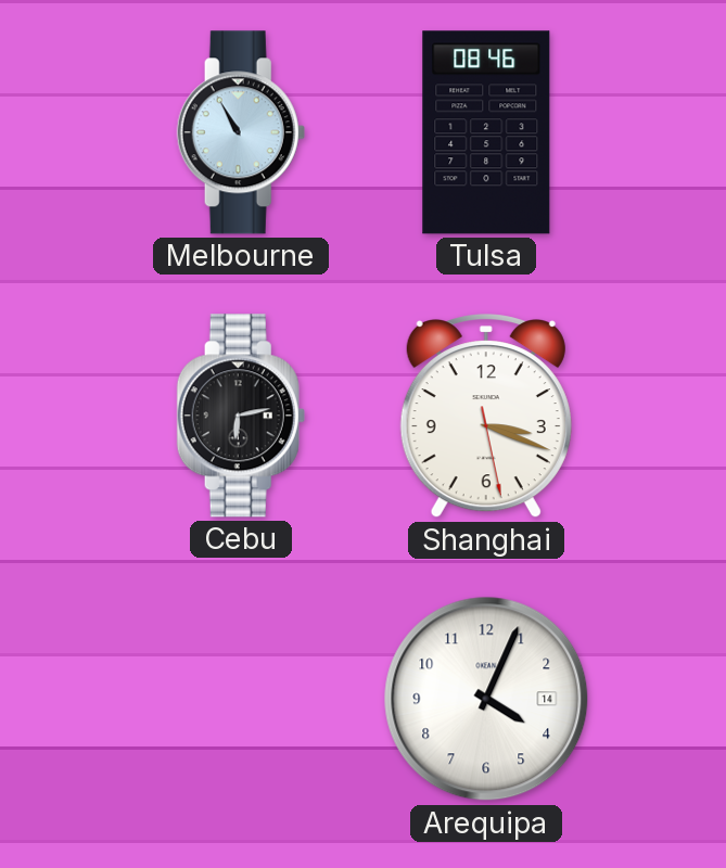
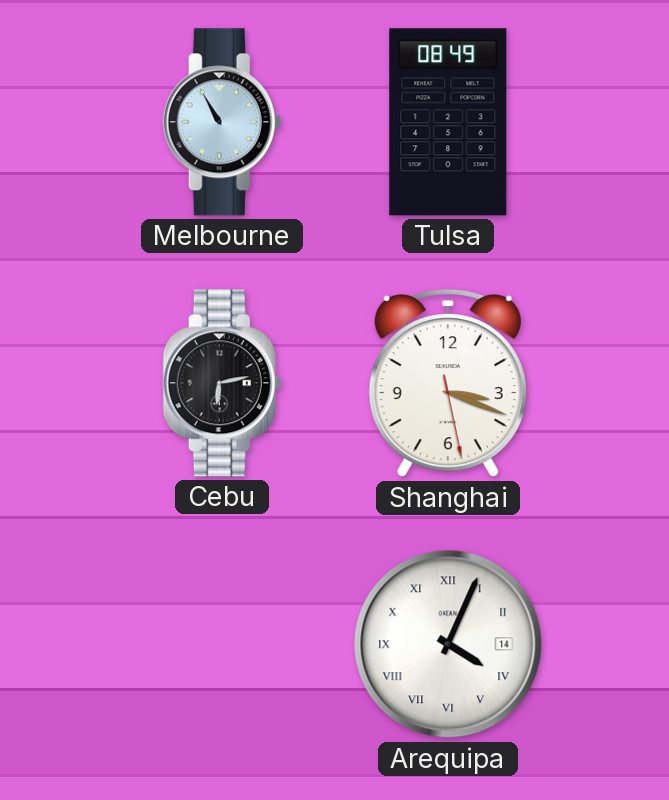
Tulsa: 08:46 -> 08:49 (448, 122)
Arequipa numerals: Arabic -> Roman (448, 644)
